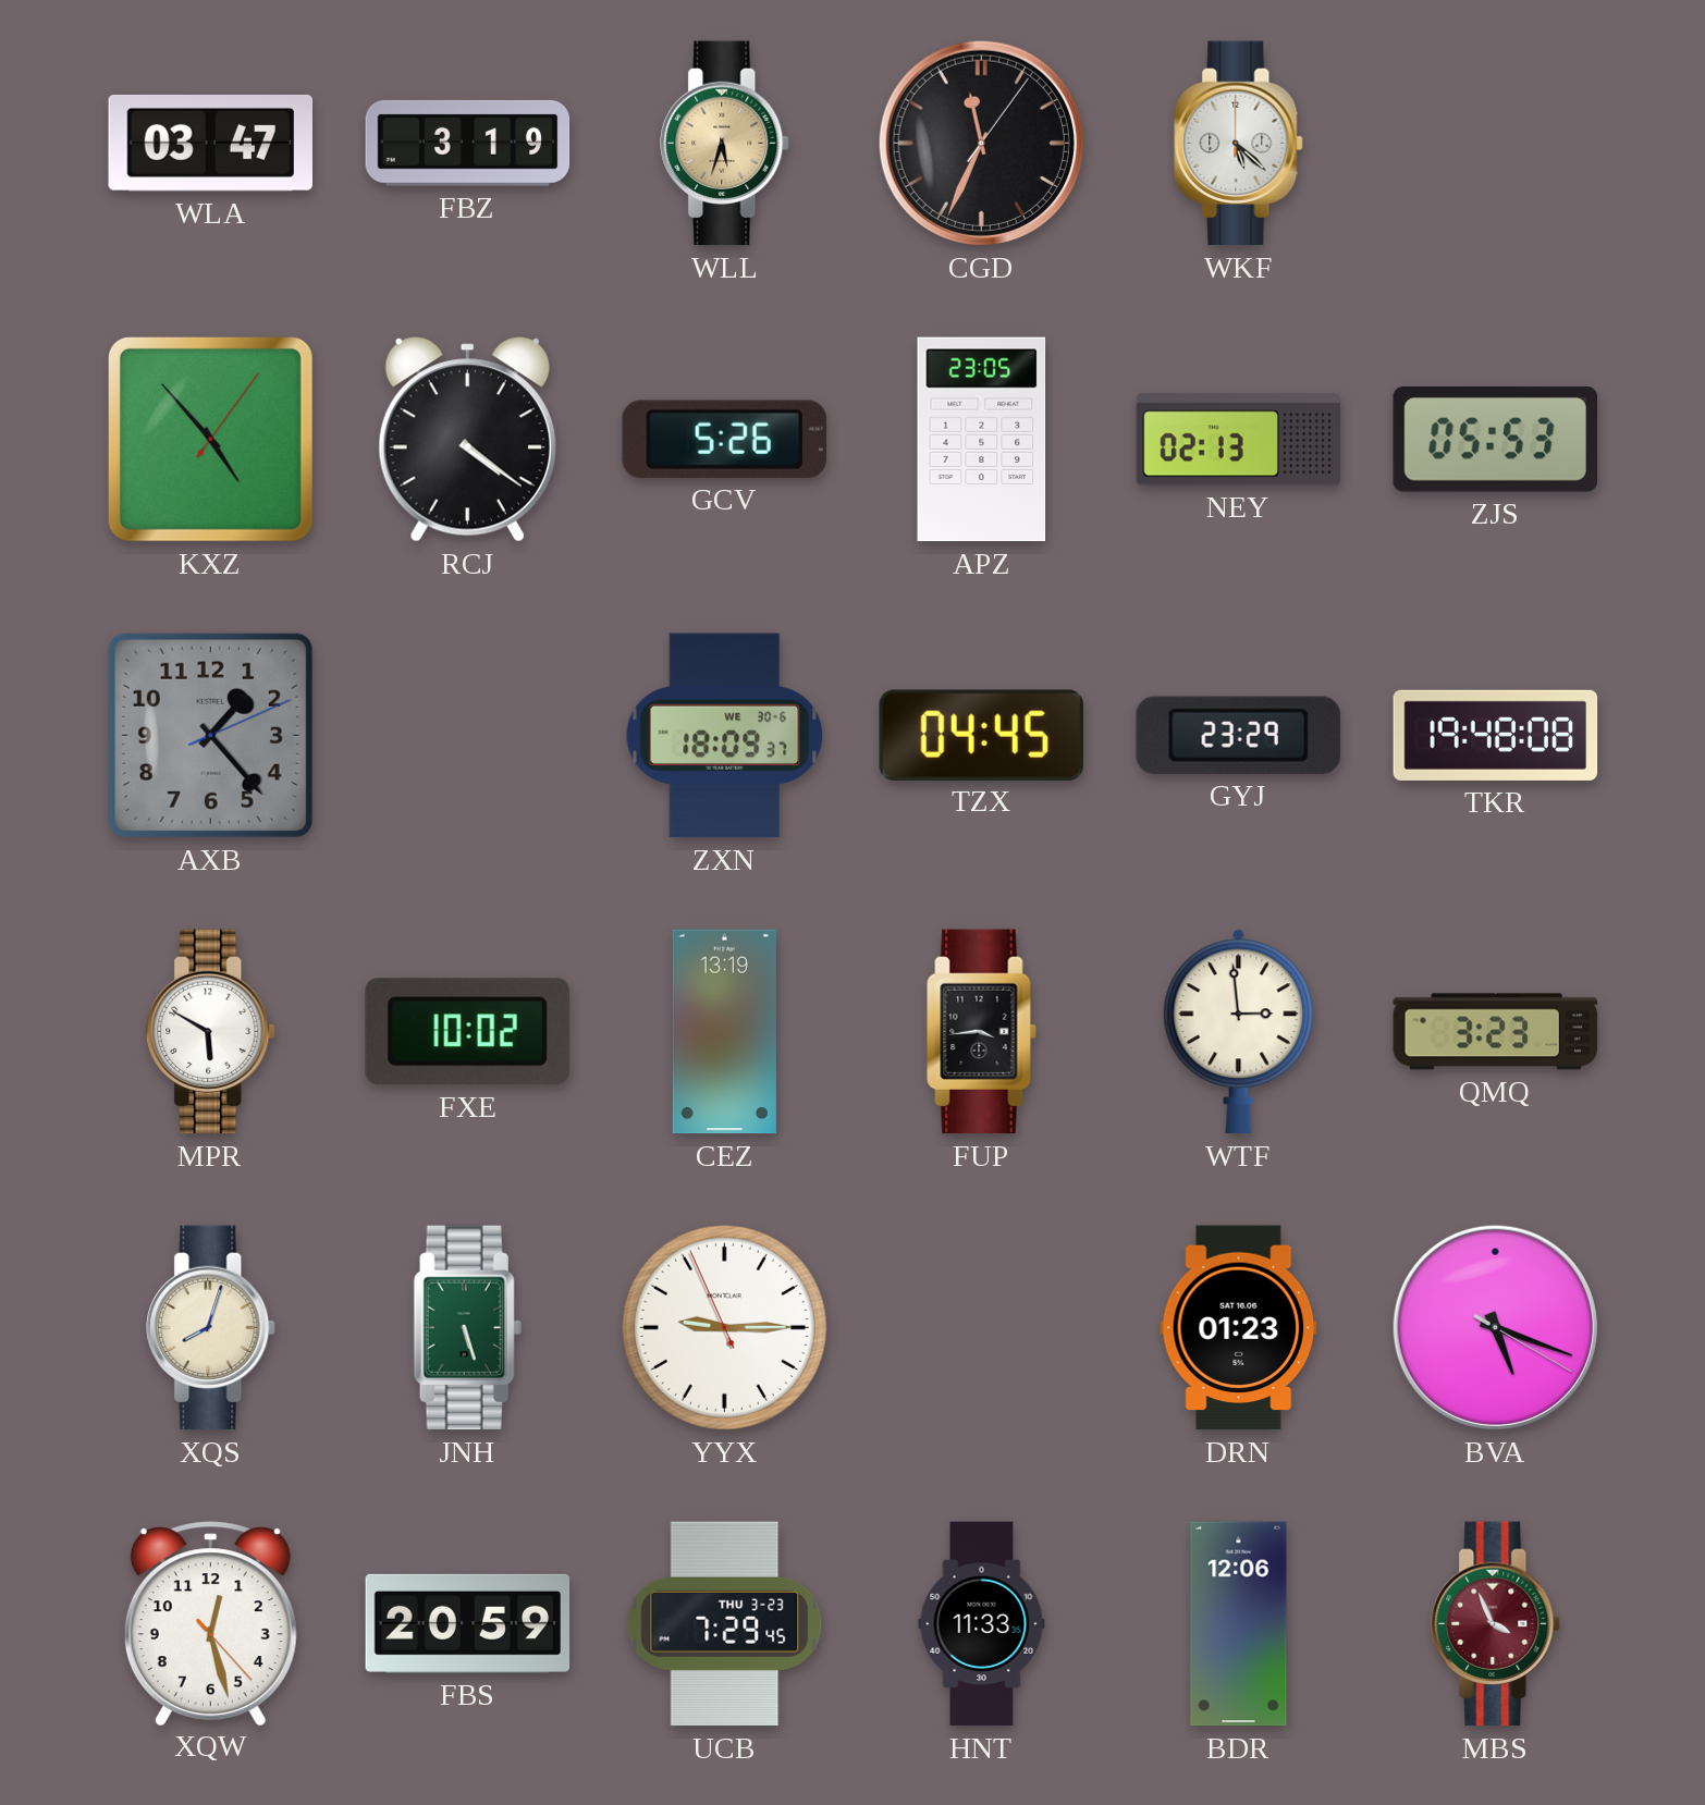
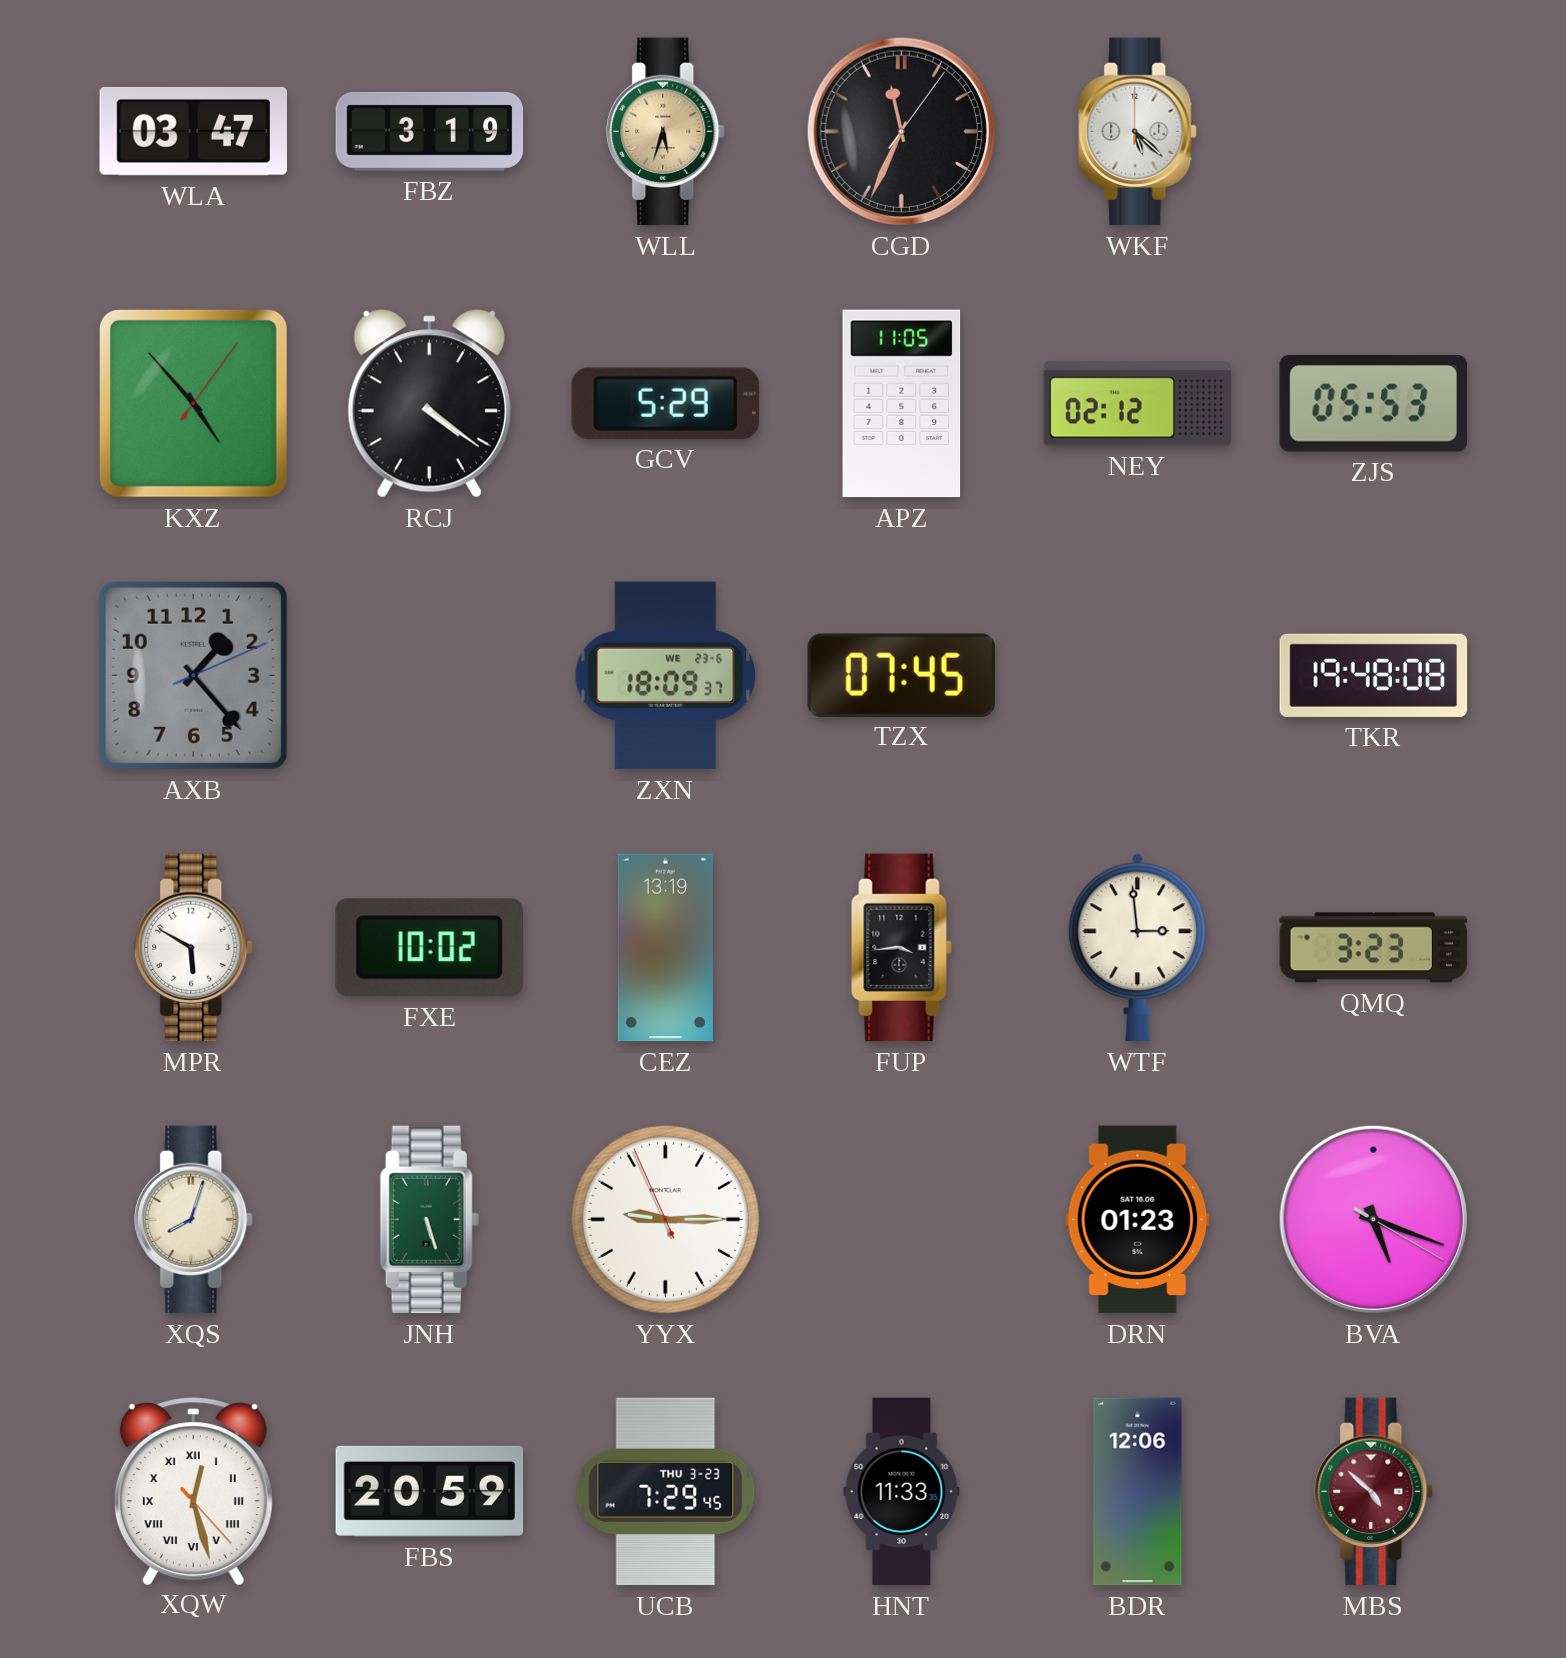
GCV: 5:26 -> 5:29 (665, 403)
APZ: 23:05 -> 11:05 (902, 404)
NEY: 02:13 -> 02:12 (1138, 404)
ZXN date: WE 30-6 -> WE 23-6 (666, 676)
TZX: 04:45 -> 07:45 (901, 675)
GYJ: 23:29 -> none (1238, 735)
XQW numerals: Arabic -> Roman (193, 1491)
MBS: 3:56 -> 4:52 (1374, 1492)
